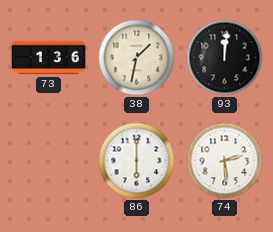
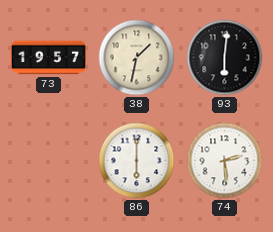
73: 1:36 -> 19:57 (48, 58)
93: 12:01 -> 6:01 (225, 58)
